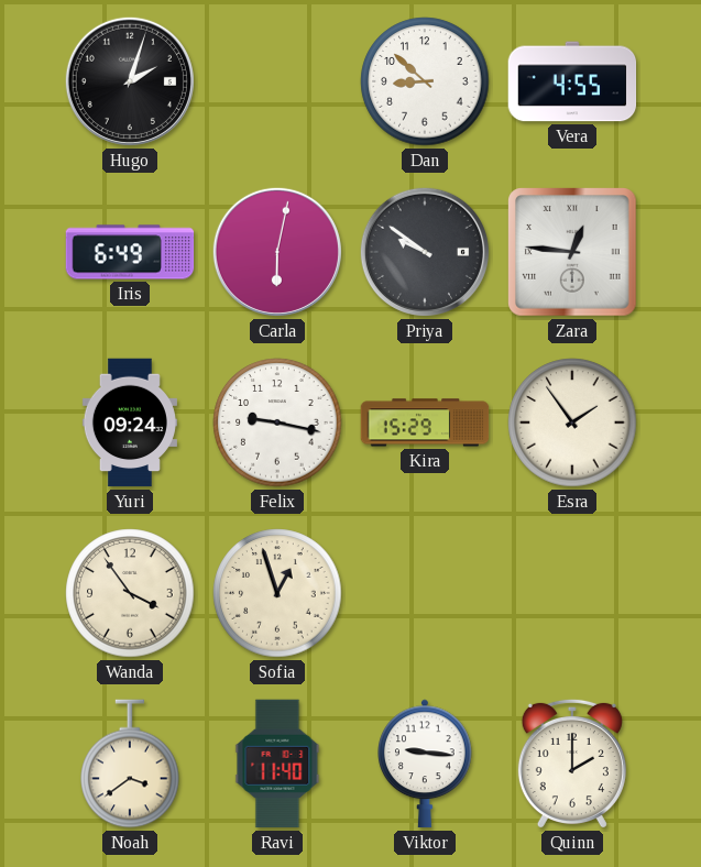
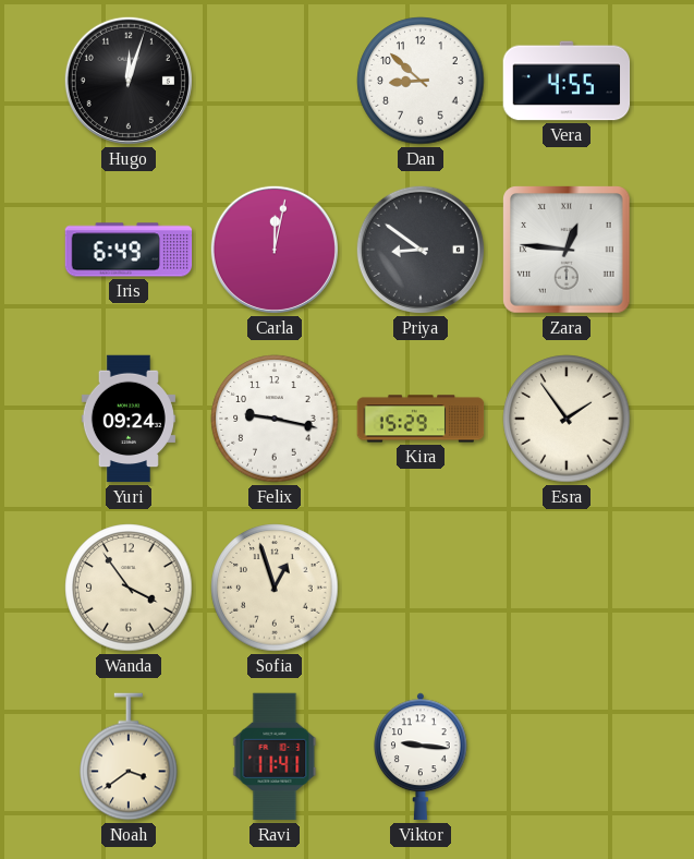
Hugo: 2:03 -> 12:03 (129, 81)
Carla: 6:02 -> 12:02 (275, 250)
Priya: 9:51 -> 8:51 (421, 250)
Ravi: 11:40 -> 11:41 (275, 757)
Quinn: 2:00 -> none (572, 764)
